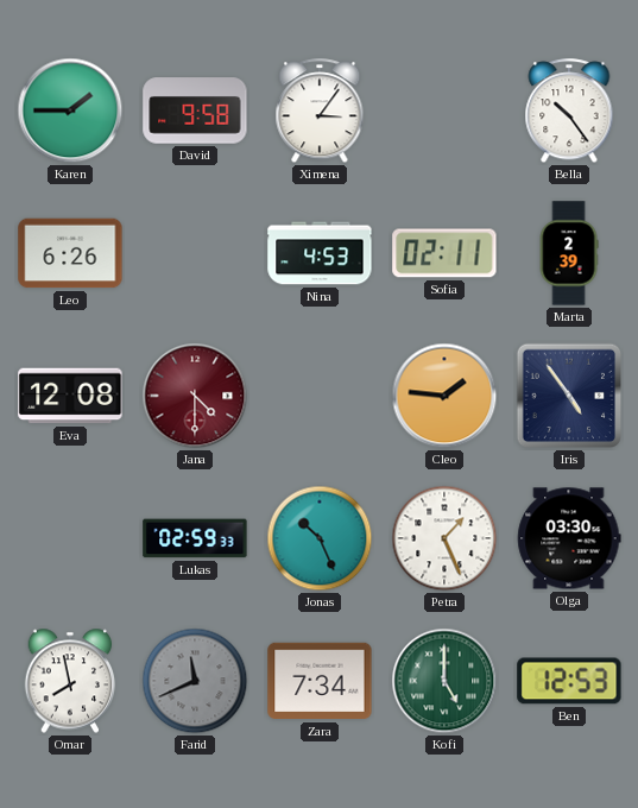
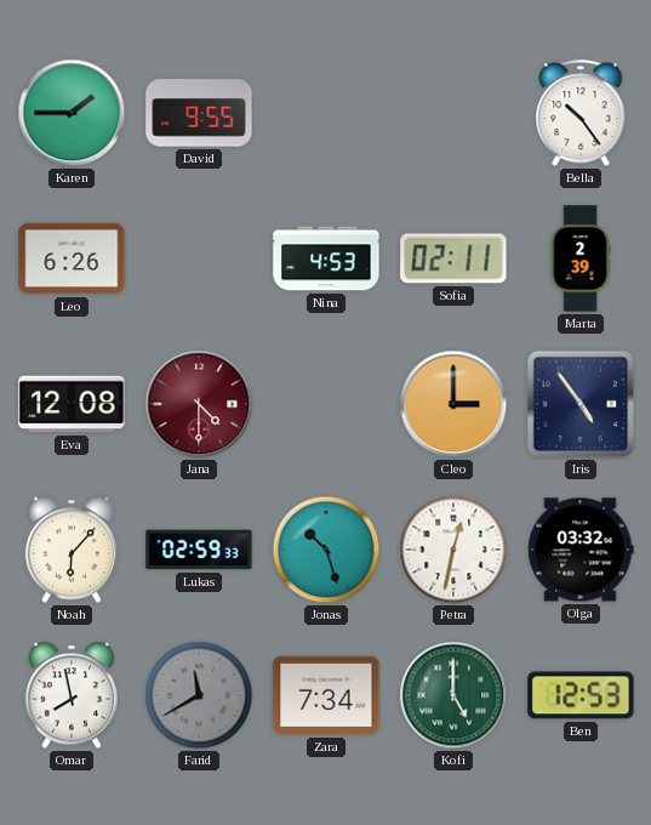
David: 9:58 -> 9:55 (199, 113)
Ximena: 3:06 -> none (320, 112)
Cleo: 1:46 -> 3:00 (453, 404)
Noah: none -> 6:07 (72, 550)
Jonas: 10:26 -> 10:27 (326, 550)
Petra: 1:26 -> 12:32 (453, 550)
Olga: 03:30 -> 03:32 (581, 550)
Farid: 11:41 -> 11:40 (199, 695)
